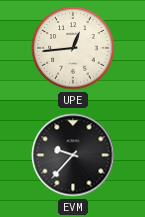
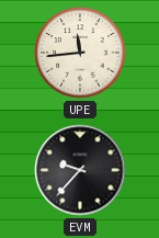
UPE: 12:44 -> 11:44 (80, 53)
